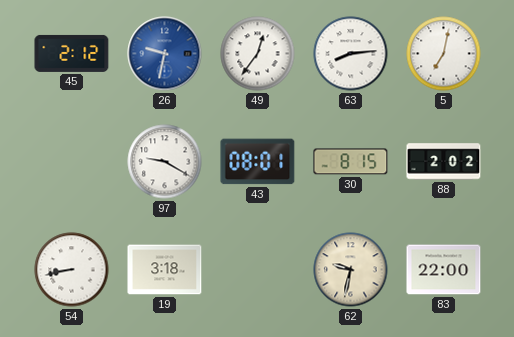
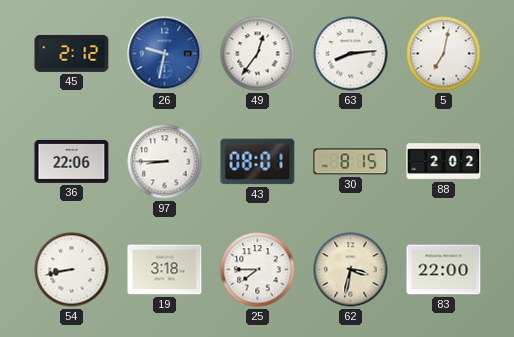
36: none -> 22:06 (72, 161)
97: 9:20 -> 8:45 (165, 162)
25: none -> 7:45 (258, 270)
62: 9:32 -> 3:32 (351, 270)
